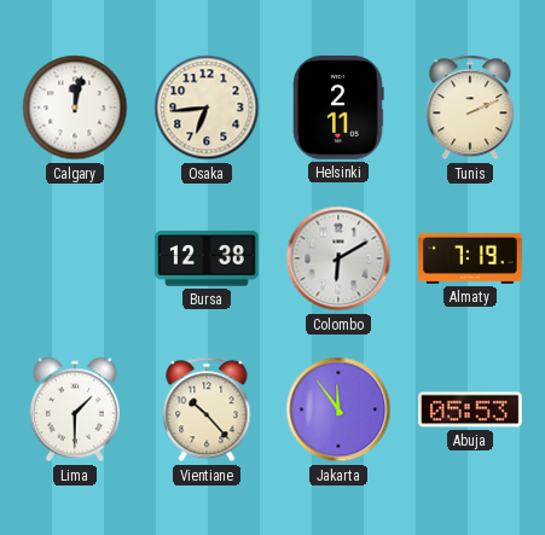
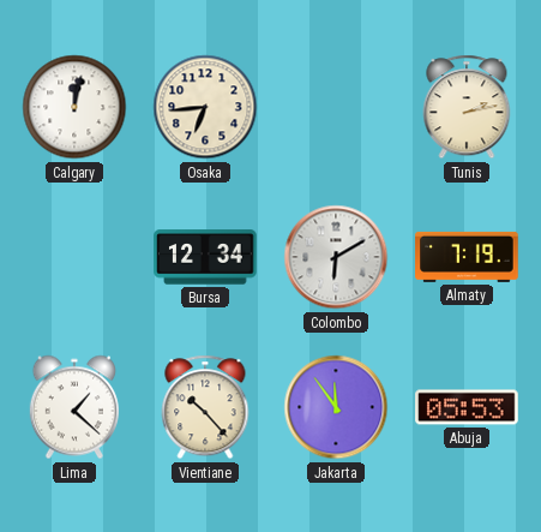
Helsinki: 2:11 -> none (338, 107)
Tunis: 2:11 -> 2:13 (467, 107)
Bursa: 12:38 -> 12:34 (205, 257)
Lima: 1:30 -> 1:22 (74, 407)
